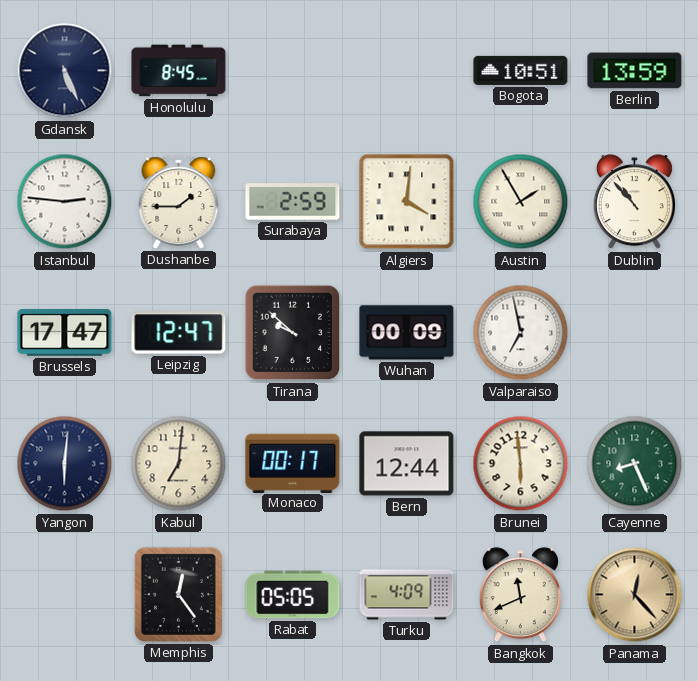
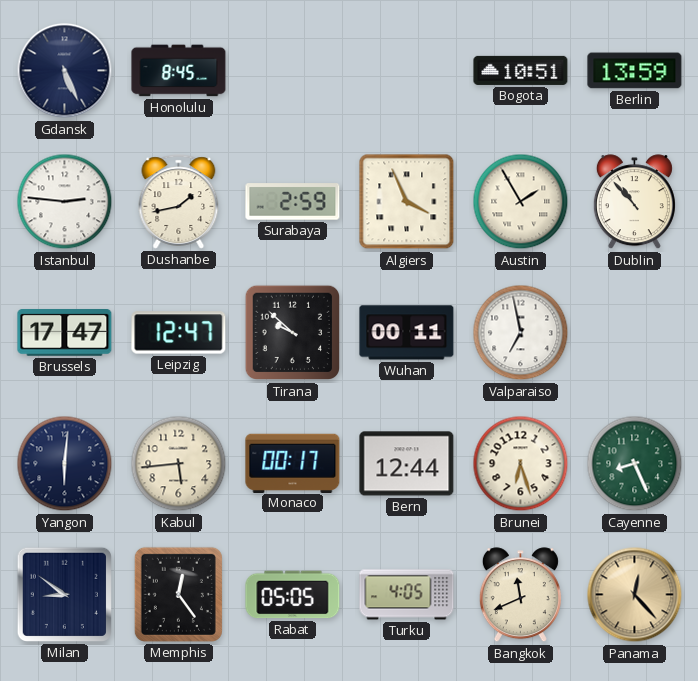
Dushanbe: 1:45 -> 1:43 (179, 202)
Algiers: 4:01 -> 3:56 (407, 202)
Wuhan: 00:09 -> 00:11 (407, 333)
Kabul: 7:01 -> 5:44 (179, 464)
Brunei: 5:59 -> 6:27 (521, 464)
Milan: none -> 8:51 (64, 594)
Turku: 4:09 -> 4:05 (407, 595)
